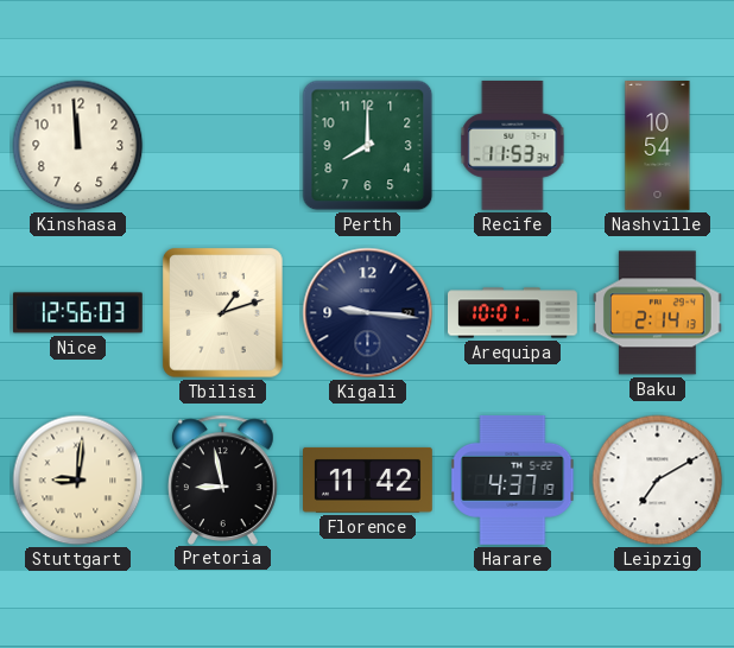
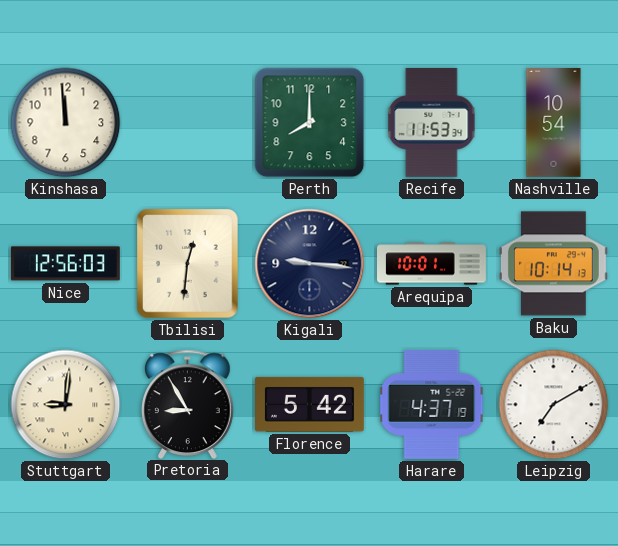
Tbilisi: 1:12 -> 12:31 (188, 264)
Baku: 2:14 -> 10:14 (553, 264)
Pretoria: 8:58 -> 8:55 (188, 404)
Florence: 11:42 -> 5:42 (310, 404)
